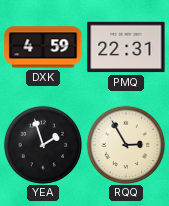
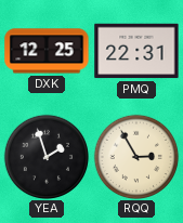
DXK: 4:59 -> 12:25 (47, 51)
